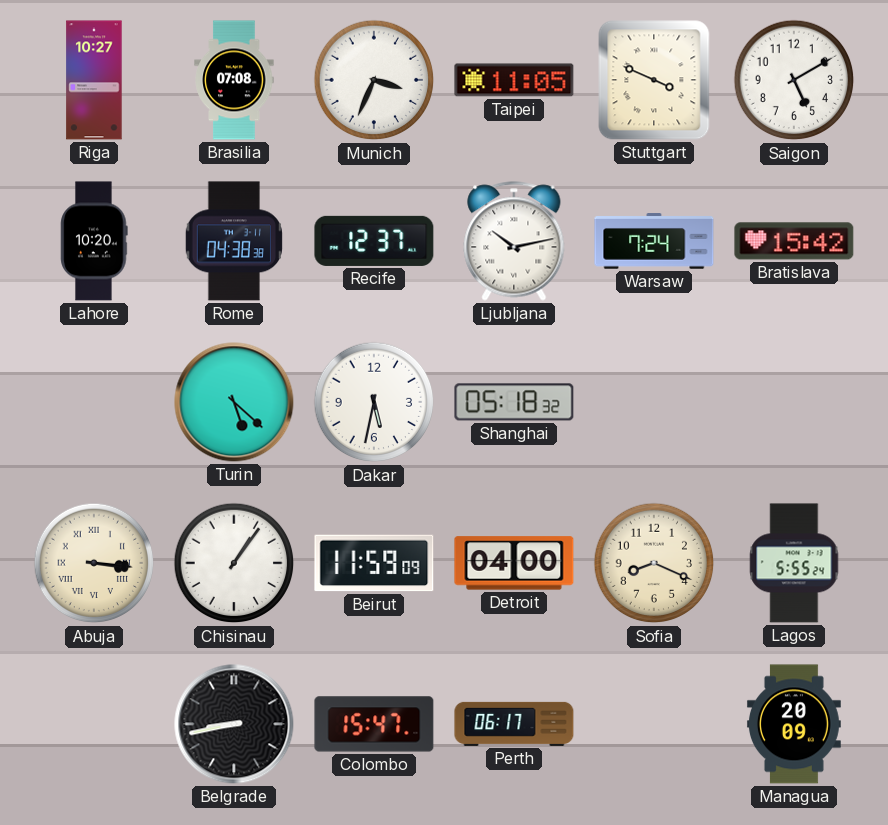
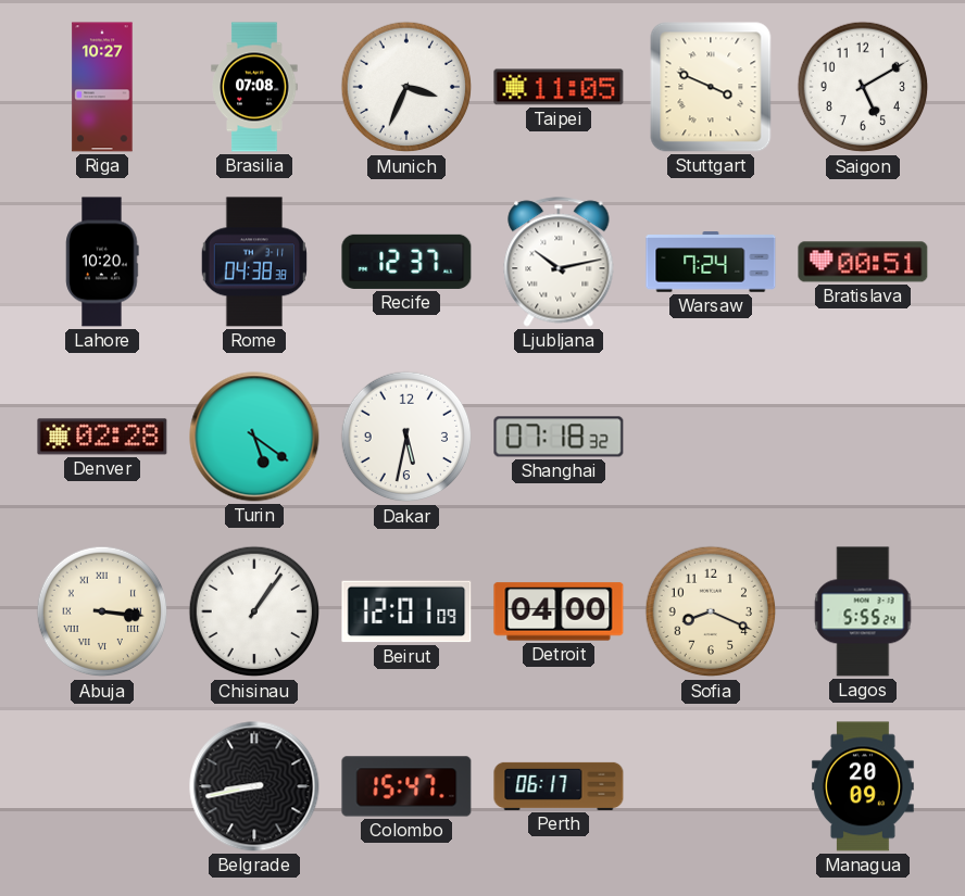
Bratislava: 15:42 -> 00:51 (863, 262)
Denver: none -> 02:28 (102, 437)
Turin: 5:22 -> 5:21 (254, 437)
Shanghai: 05:18 -> 07:18 (559, 437)
Beirut: 11:59 -> 12:01 (406, 611)
